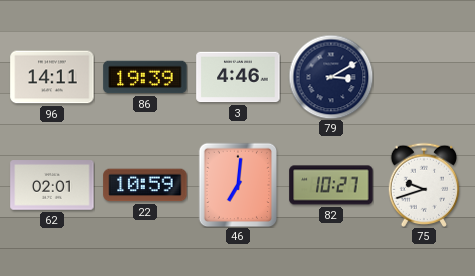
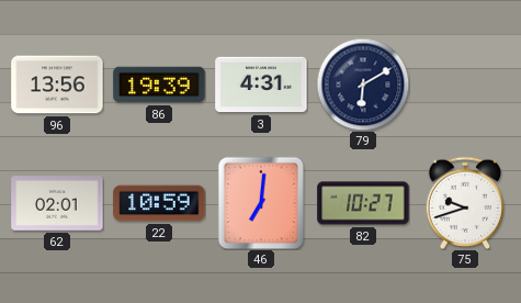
96: 14:11 -> 13:56 (57, 85)
3: 4:46 -> 4:31 (261, 85)
79: 3:10 -> 6:10 (363, 85)
